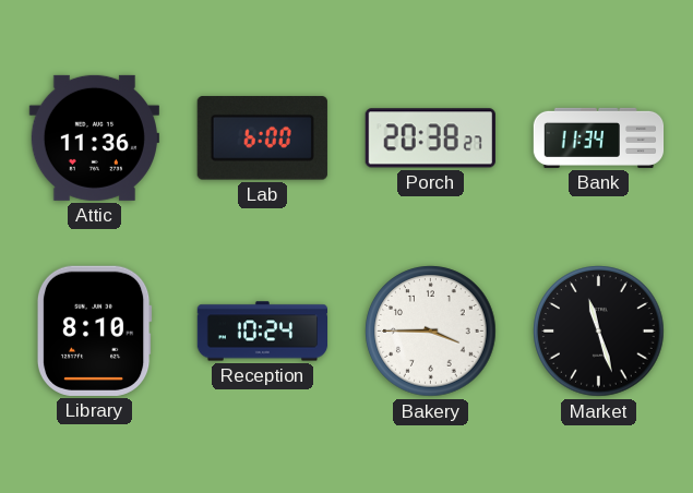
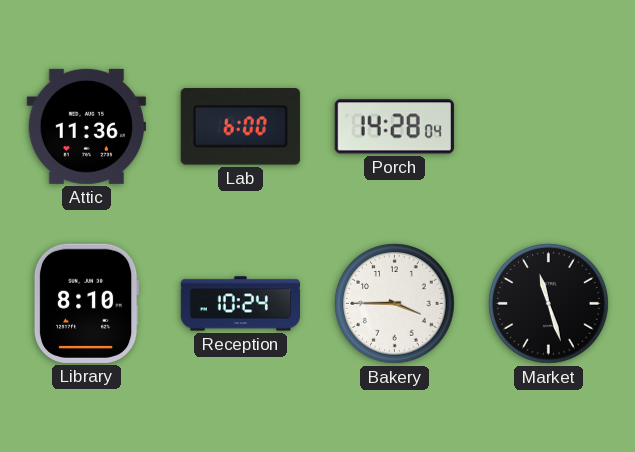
Porch: 20:38 -> 14:28 (394, 127)
Bank: 11:34 -> none (599, 137)
